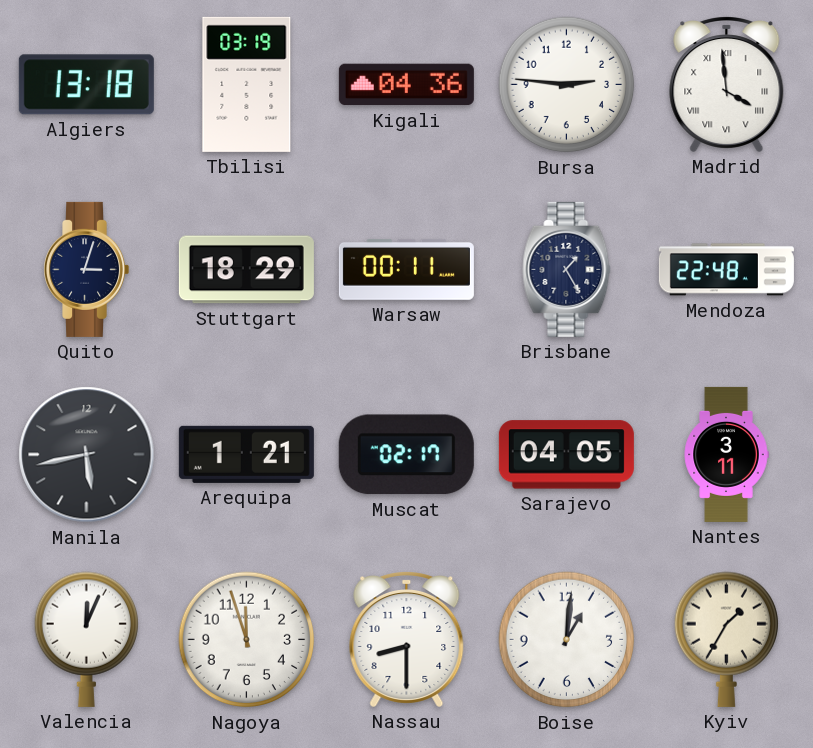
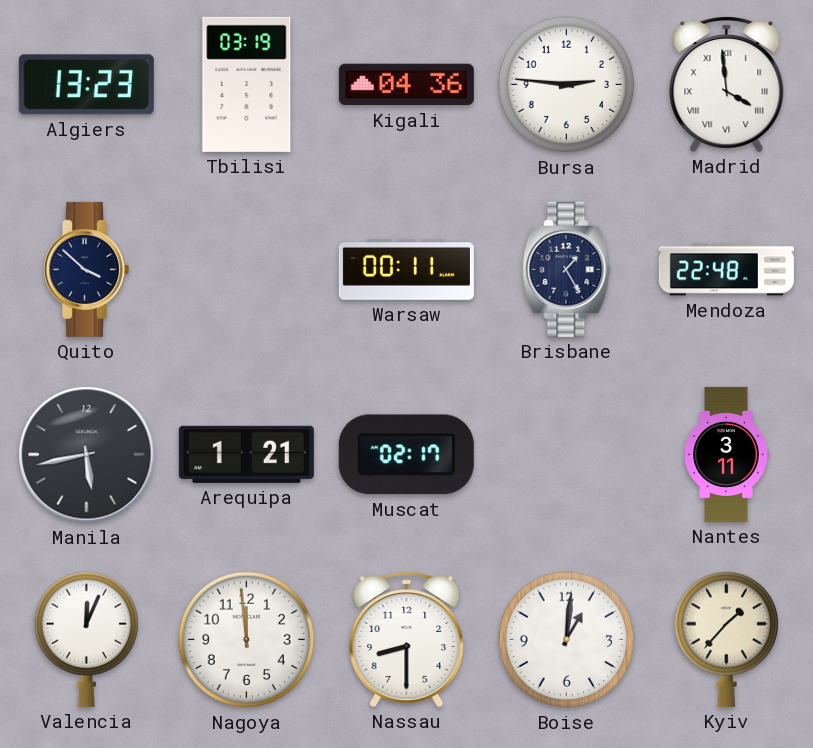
Algiers: 13:18 -> 13:23 (86, 85)
Quito: 3:03 -> 3:52 (87, 269)
Stuttgart: 18:29 -> none (246, 270)
Sarajevo: 04:05 -> none (566, 455)
Nagoya: 11:57 -> 11:59 (247, 640)
Kyiv: 1:35 -> 1:37 (726, 639)
